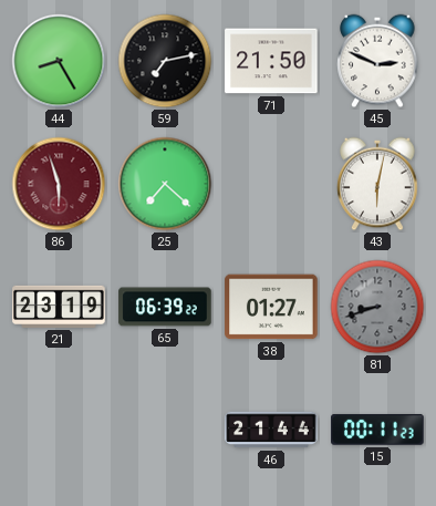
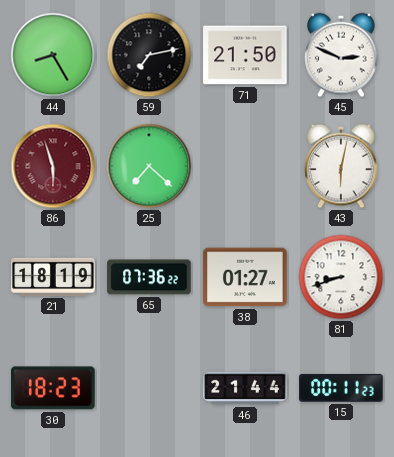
21: 23:19 -> 18:19 (53, 277)
65: 06:39 -> 07:36 (149, 277)
81 dial: grey -> white (341, 277)
30: none -> 18:23 (53, 388)
